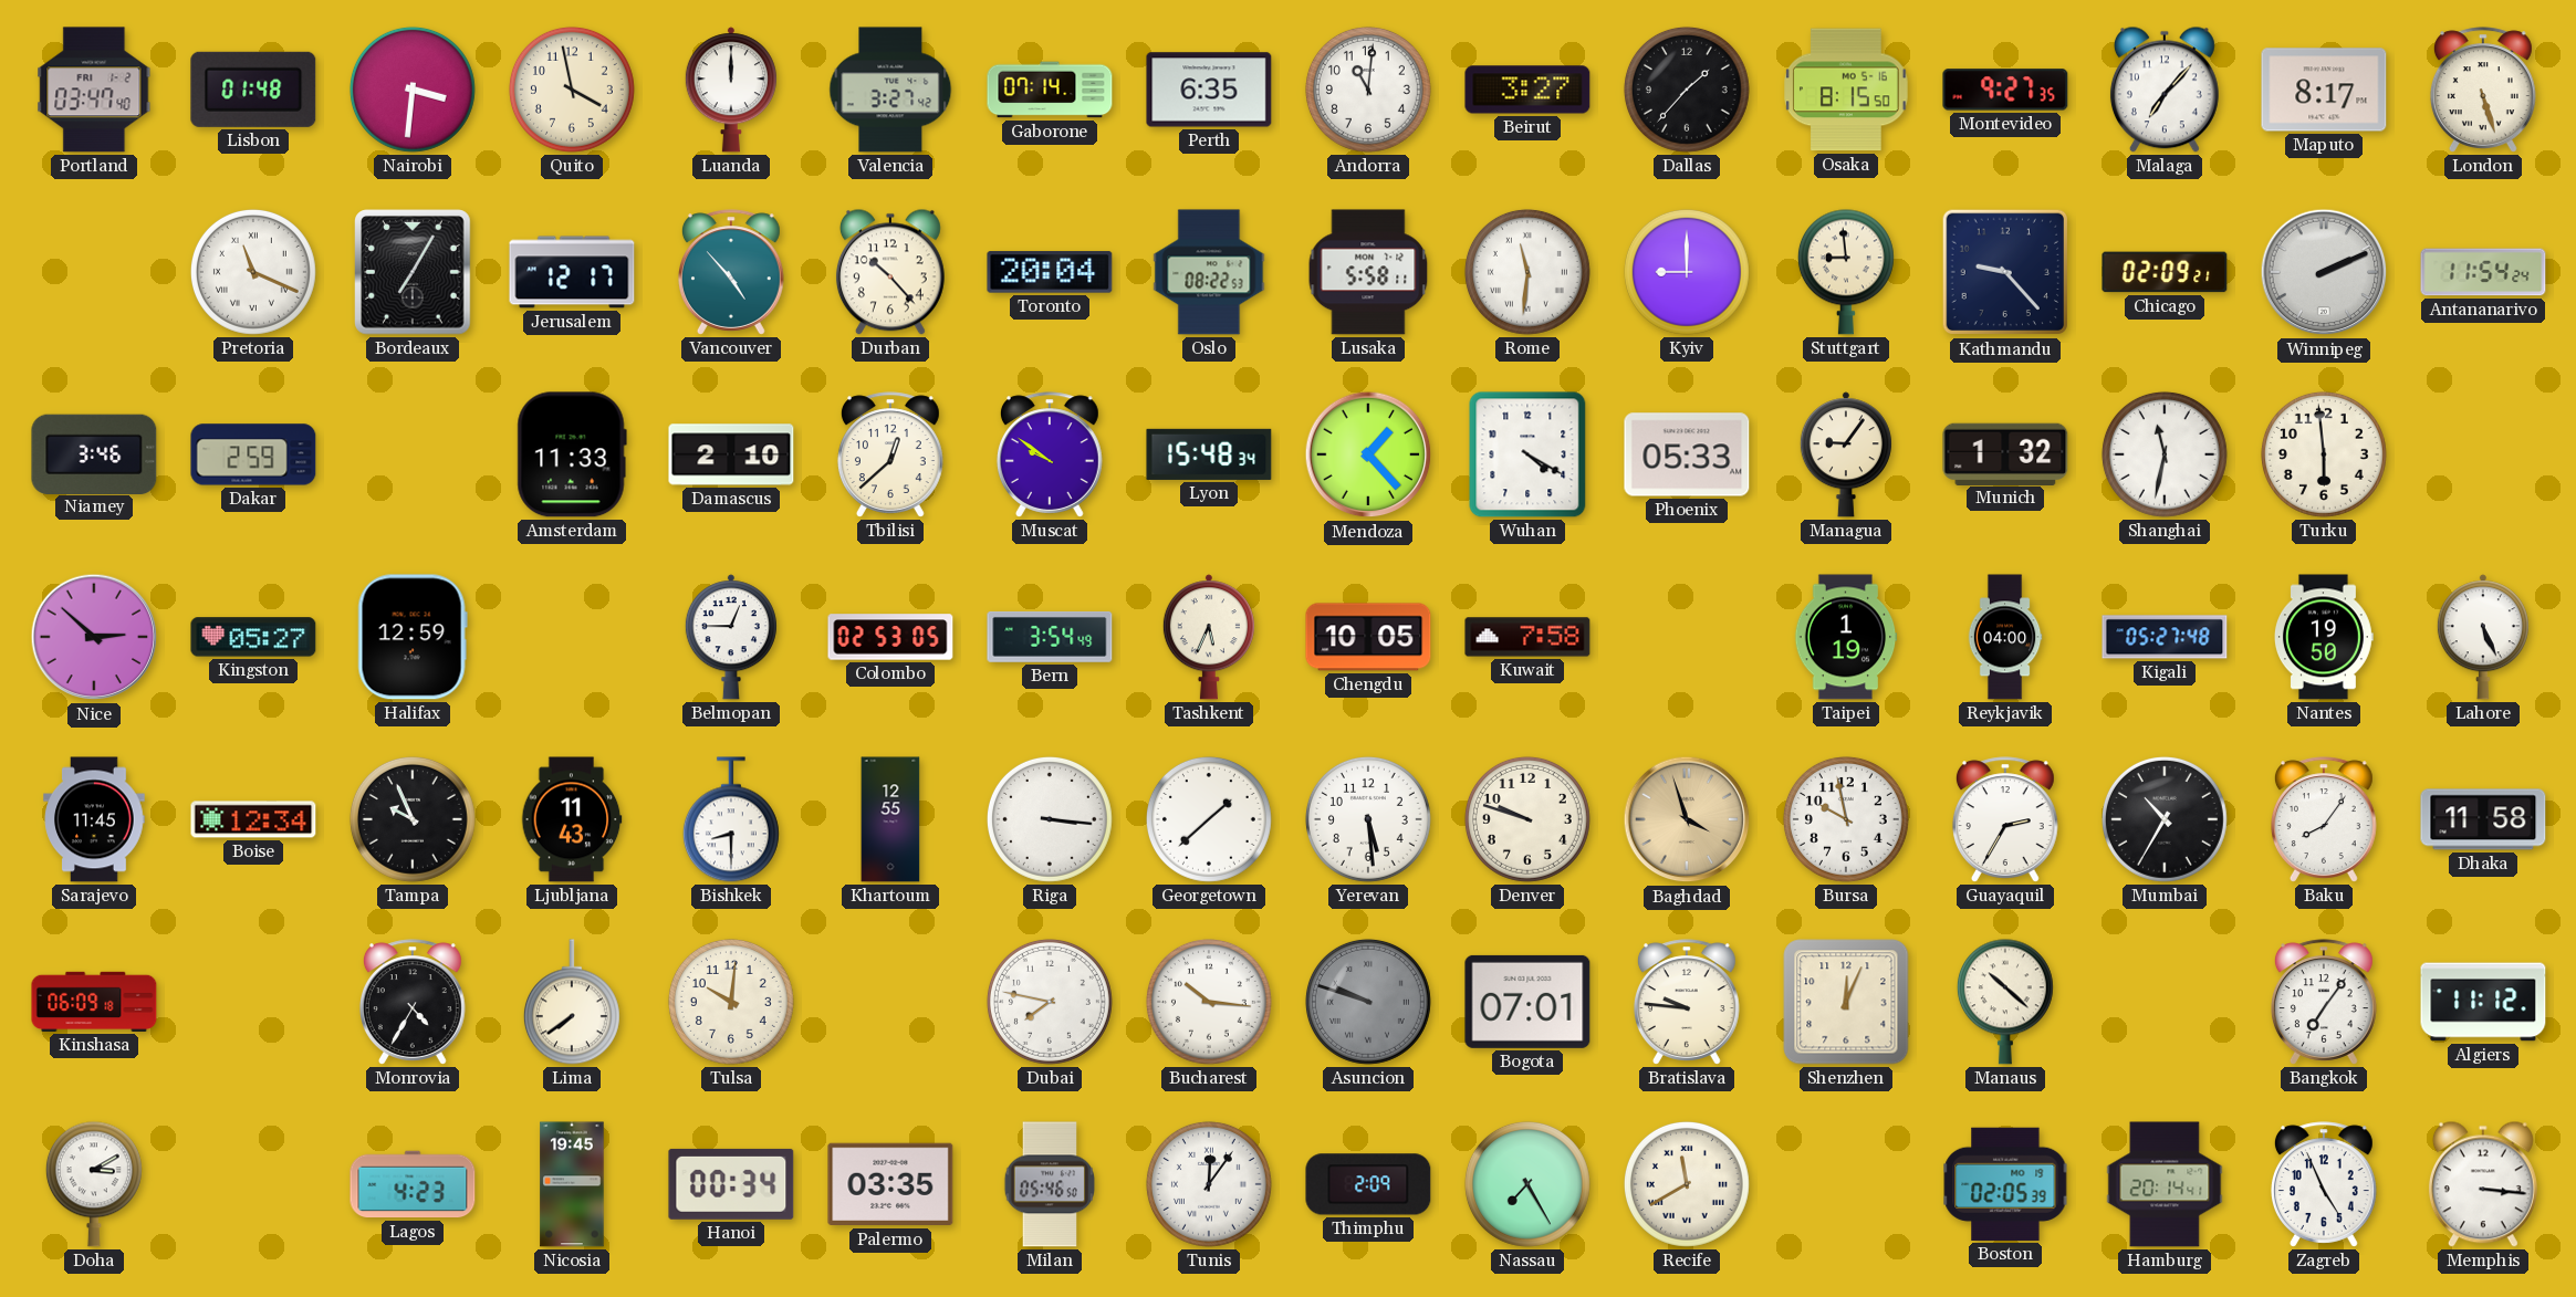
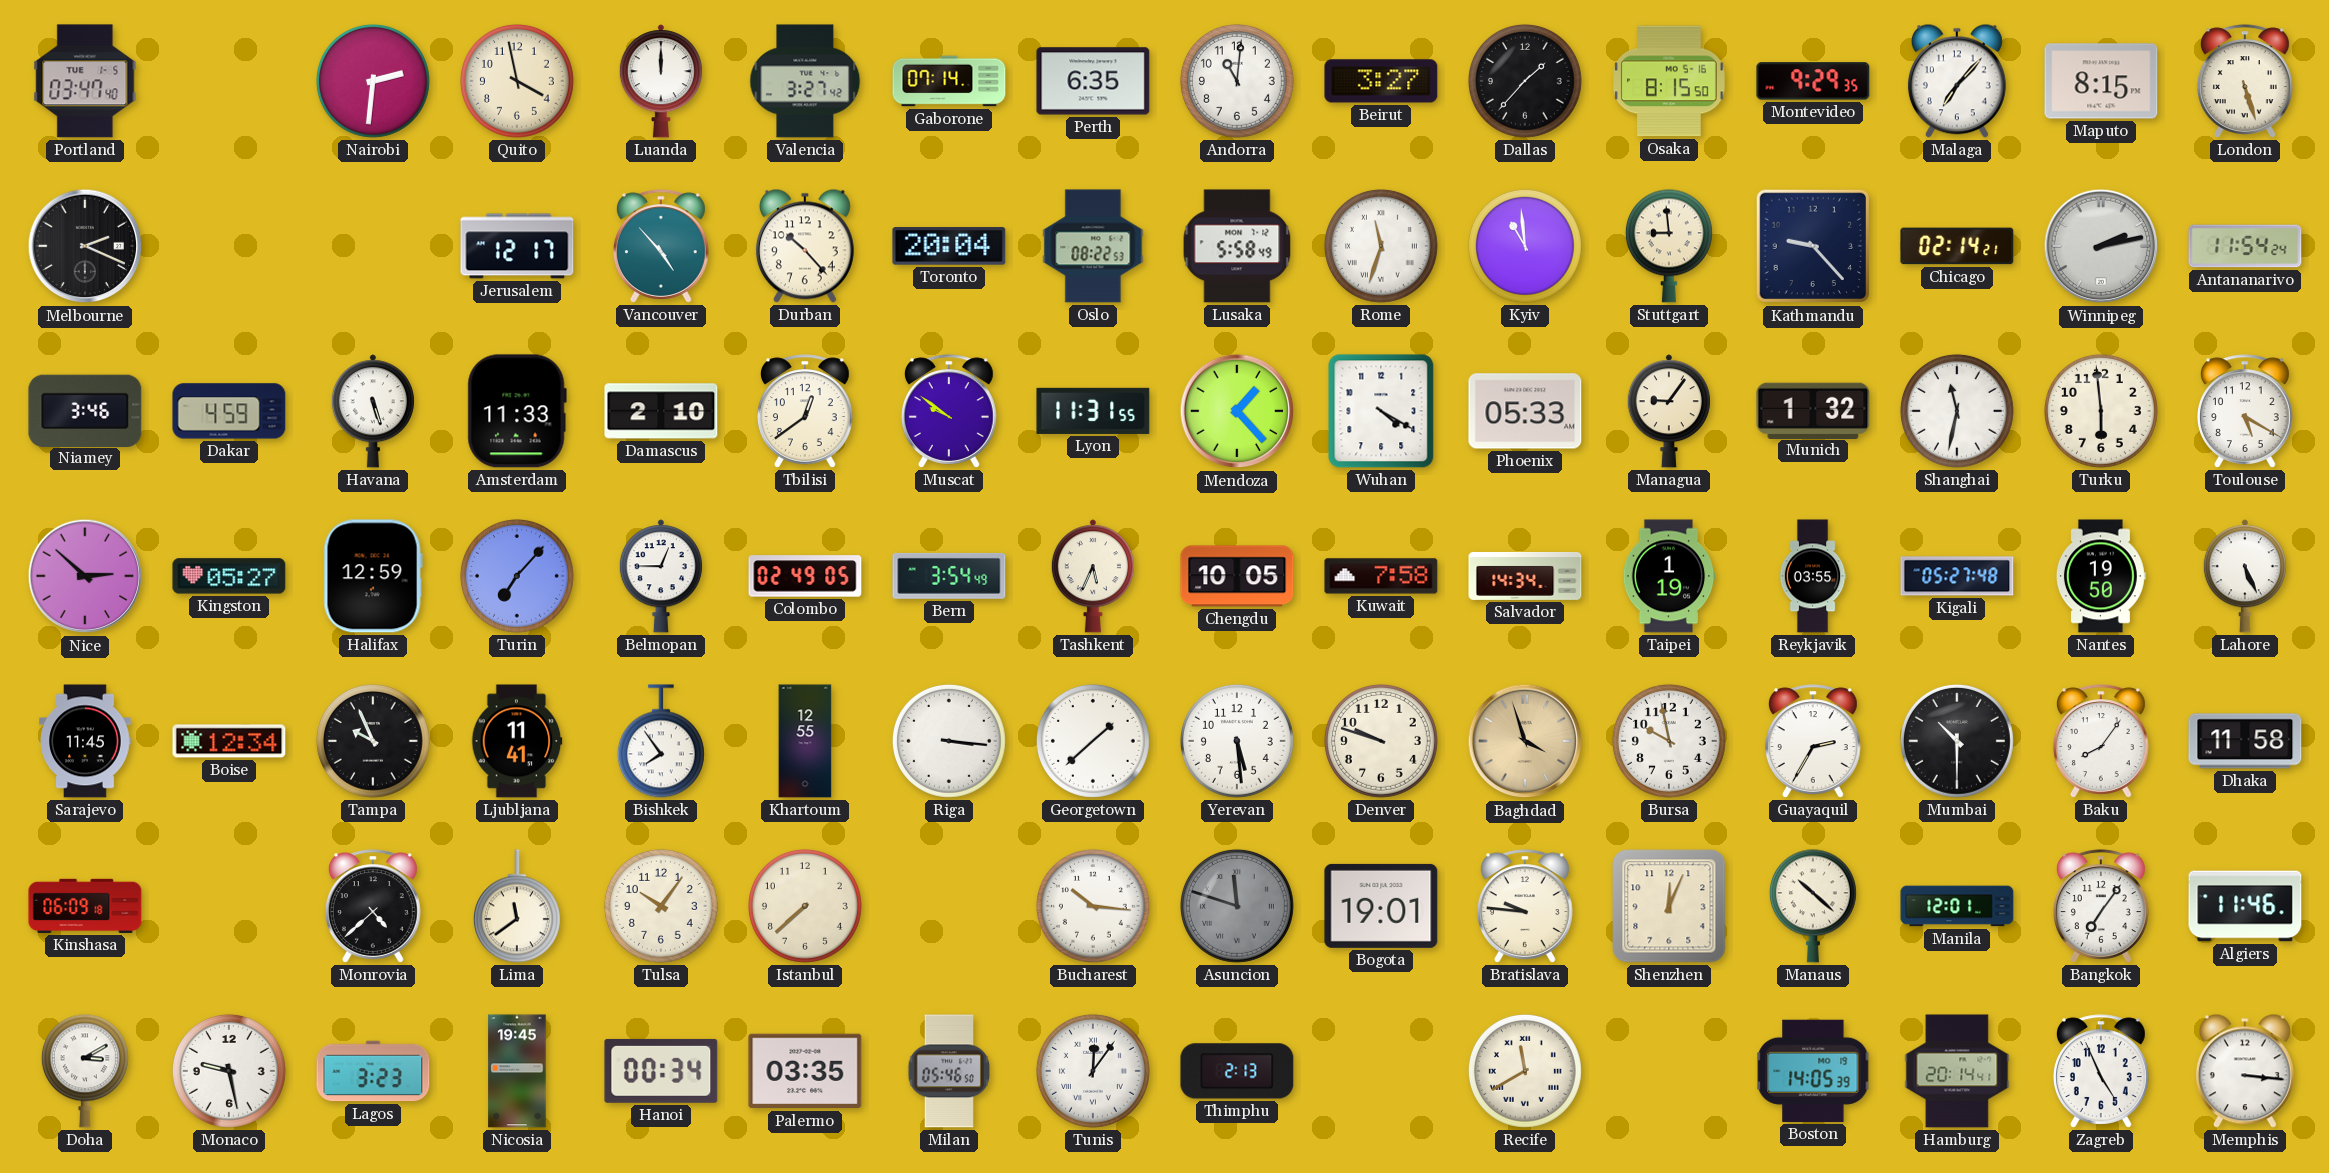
Portland date: FRI 1-2 -> TUE 1-5 (85, 81)
Lisbon: 01:48 -> none (253, 90)
Nairobi: 3:31 -> 2:31 (373, 81)
Montevideo: 9:27 -> 9:29 (1813, 81)
Maputo: 8:17 -> 8:15 (2101, 81)
Melbourne: none -> 2:19 (85, 246)
Pretoria: 11:19 -> none (253, 272)
Bordeaux: 7:05 -> none (413, 272)
Lusaka: 5:58:11 -> 5:58:49 (1237, 246)
Rome: 11:31 -> 11:33 (1381, 246)
Kyiv: 9:00 -> 10:59 (1525, 246)
Chicago: 02:09 -> 02:14 (1957, 246)
Winnipeg: 2:11 -> 2:13 (2101, 246)
Dakar: 2:59 -> 4:59 (229, 411)
Havana: none -> 5:27 (373, 411)
Tbilisi: 12:38 -> 12:39 (805, 411)
Lyon: 15:48 -> 11:31 (1093, 411)
Toulouse: none -> 5:20 (2245, 411)
Turin: none -> 7:07 (517, 576)
Colombo: 02:53 -> 02:49 (805, 576)
Salvador: none -> 14:34 (1525, 576)
Reykjavik: 04:00 -> 03:55 (1813, 576)
Ljubljana: 11:43 -> 11:41 (517, 741)
Bishkek: 8:30 -> 7:54 (661, 741)
Mumbai: 10:35 -> 10:30 (1957, 741)
Monrovia: 4:35 -> 4:38 (373, 906)
Lima: 7:39 -> 11:39 (517, 906)
Tulsa: 10:01 -> 10:06 (661, 906)
Istanbul: none -> 7:38 (805, 906)
Dubai: 7:47 -> none (1050, 1002)
Asuncion: 9:48 -> 11:48 (1237, 906)
Bogota: 07:01 -> 19:01 (1381, 906)
Manila: none -> 12:01 (1957, 906)
Algiers: 11:12 -> 11:46 (2245, 906)
Monaco: none -> 9:28 (229, 1071)
Lagos: 4:23 -> 3:23 (373, 1071)
Thimphu: 2:09 -> 2:13 (1237, 1071)
Nassau: 7:25 -> none (1527, 1184)
Boston: 02:05 -> 14:05 (1813, 1071)
